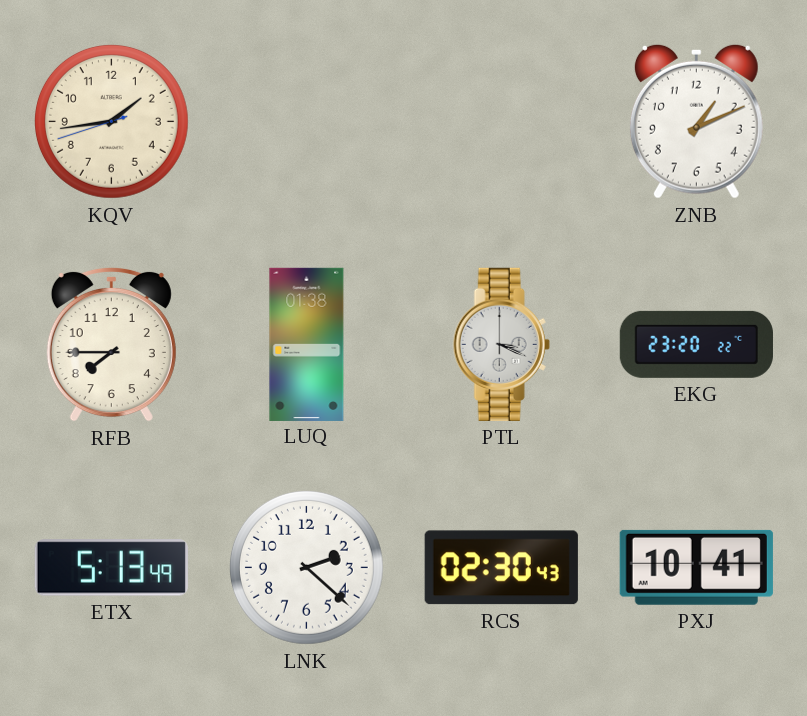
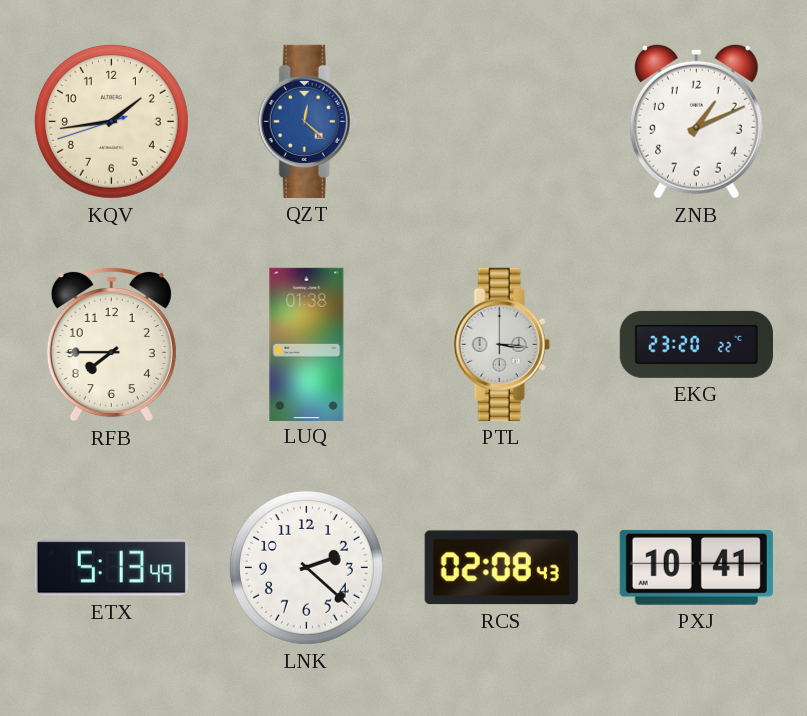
QZT: none -> 12:22 (306, 121)
PTL: 3:19 -> 3:16 (501, 344)
RCS: 02:30 -> 02:08 (501, 568)
